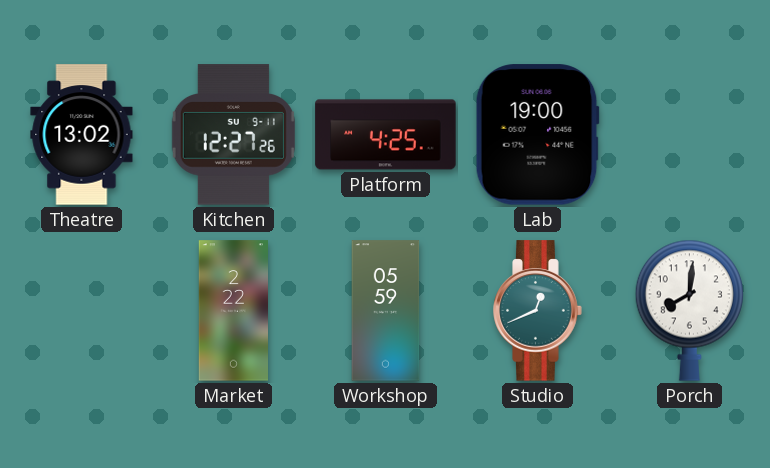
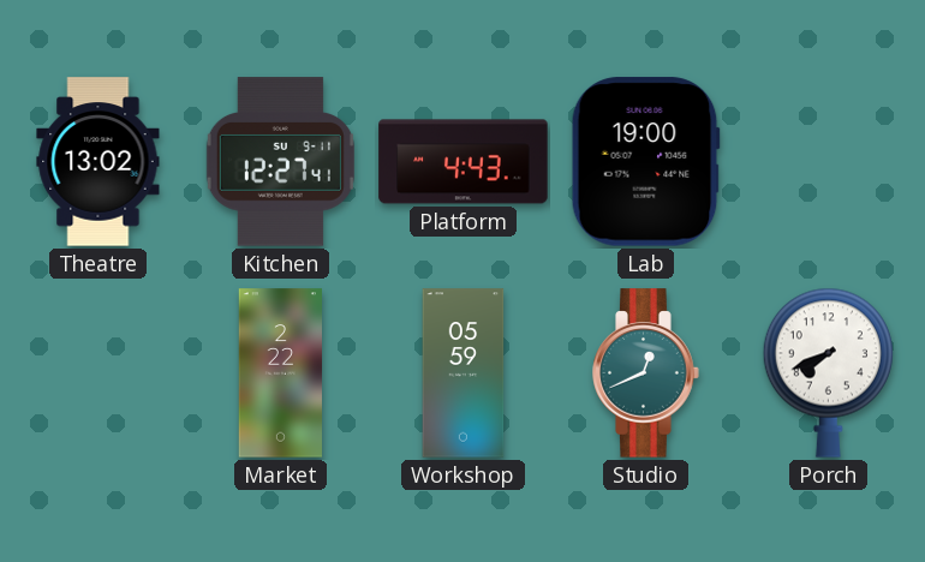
Kitchen: 12:27:26 -> 12:27:41 (280, 162)
Platform: 4:25 -> 4:43 (464, 162)
Porch: 8:01 -> 7:41 (828, 372)
